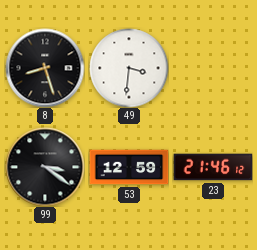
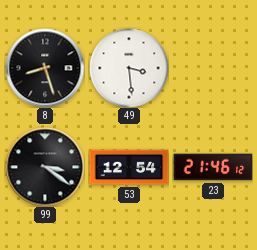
49: 3:31 -> 3:29 (129, 68)
53: 12:59 -> 12:54 (129, 167)
